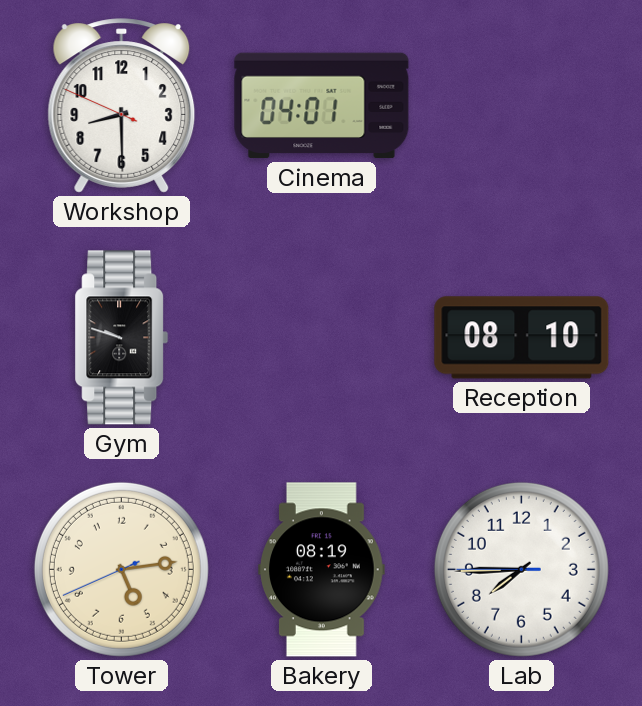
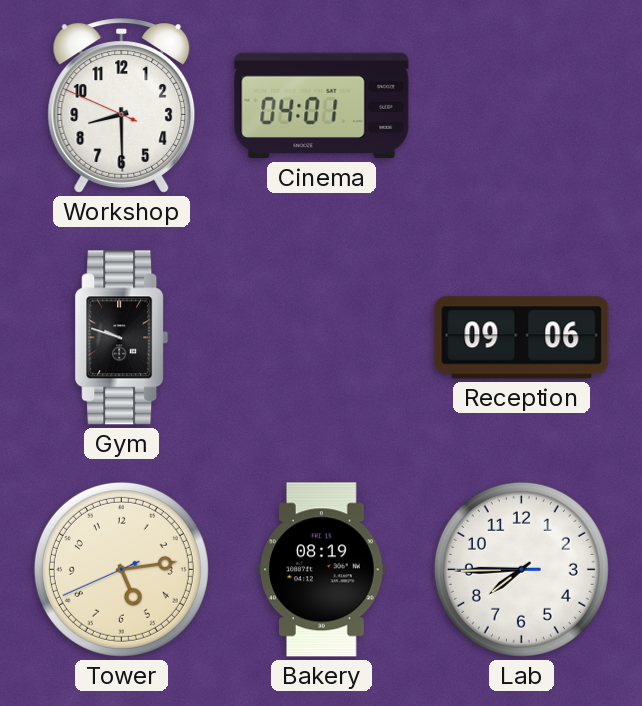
Reception: 08:10 -> 09:06 (522, 338)
